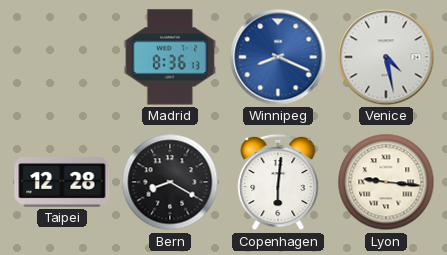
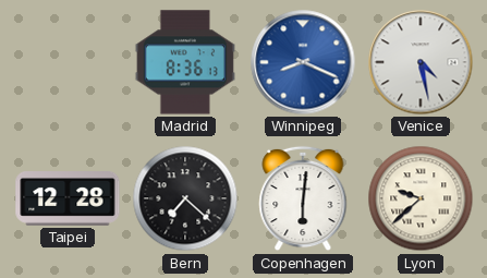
Bern: 8:20 -> 7:22 (185, 198)
Lyon: 9:16 -> 9:38 (421, 198)
